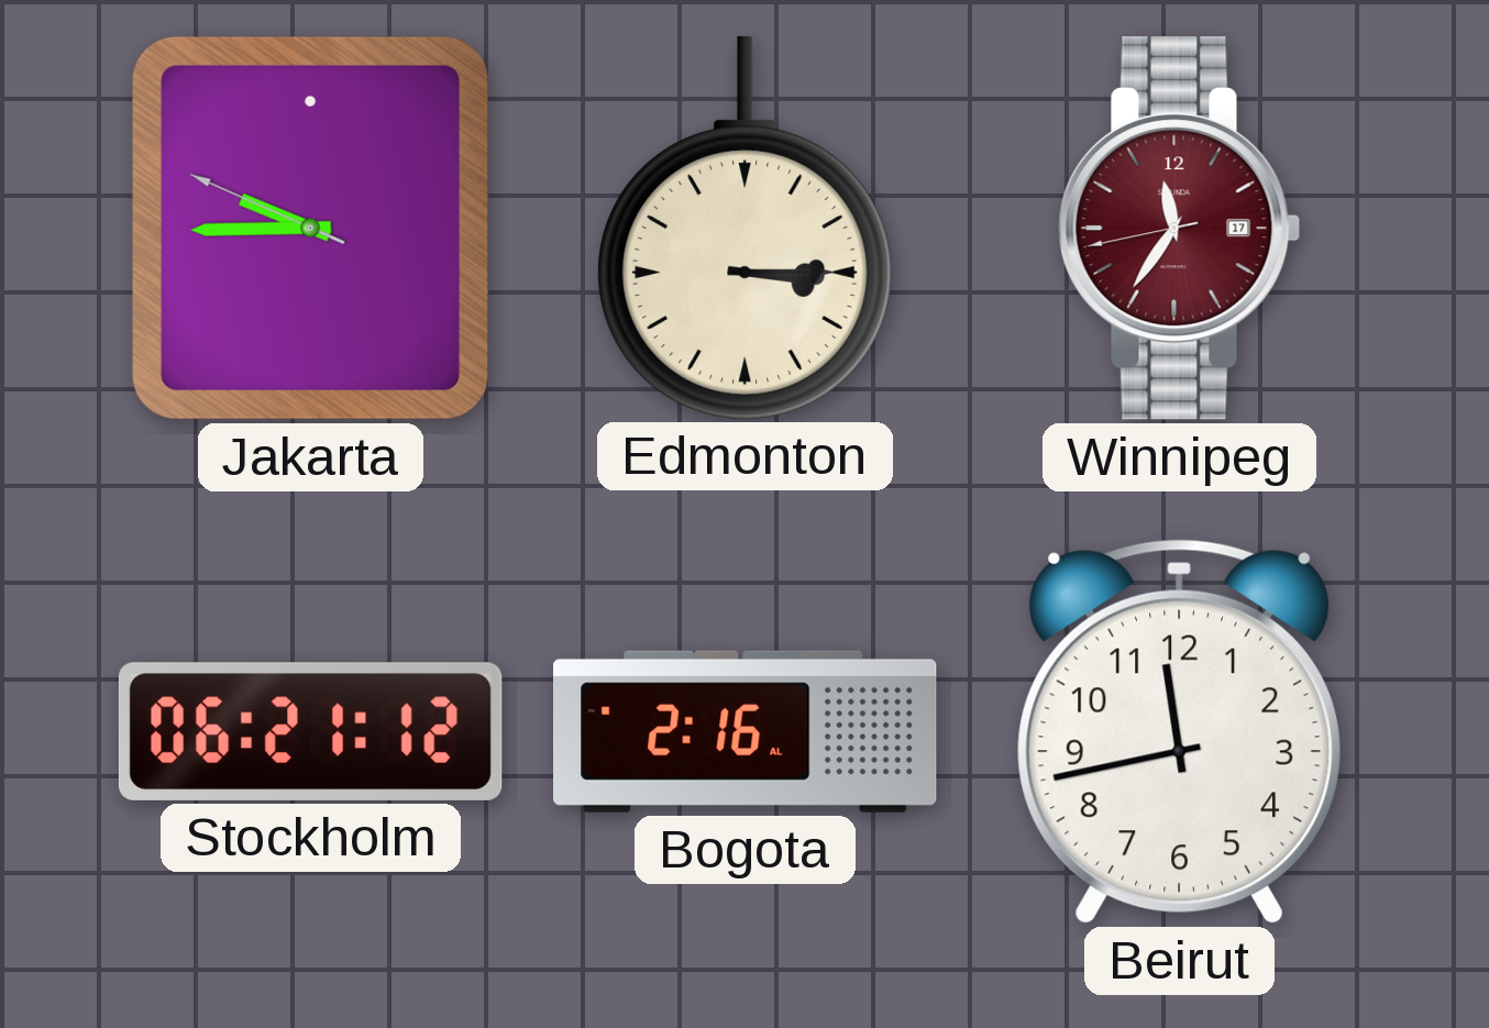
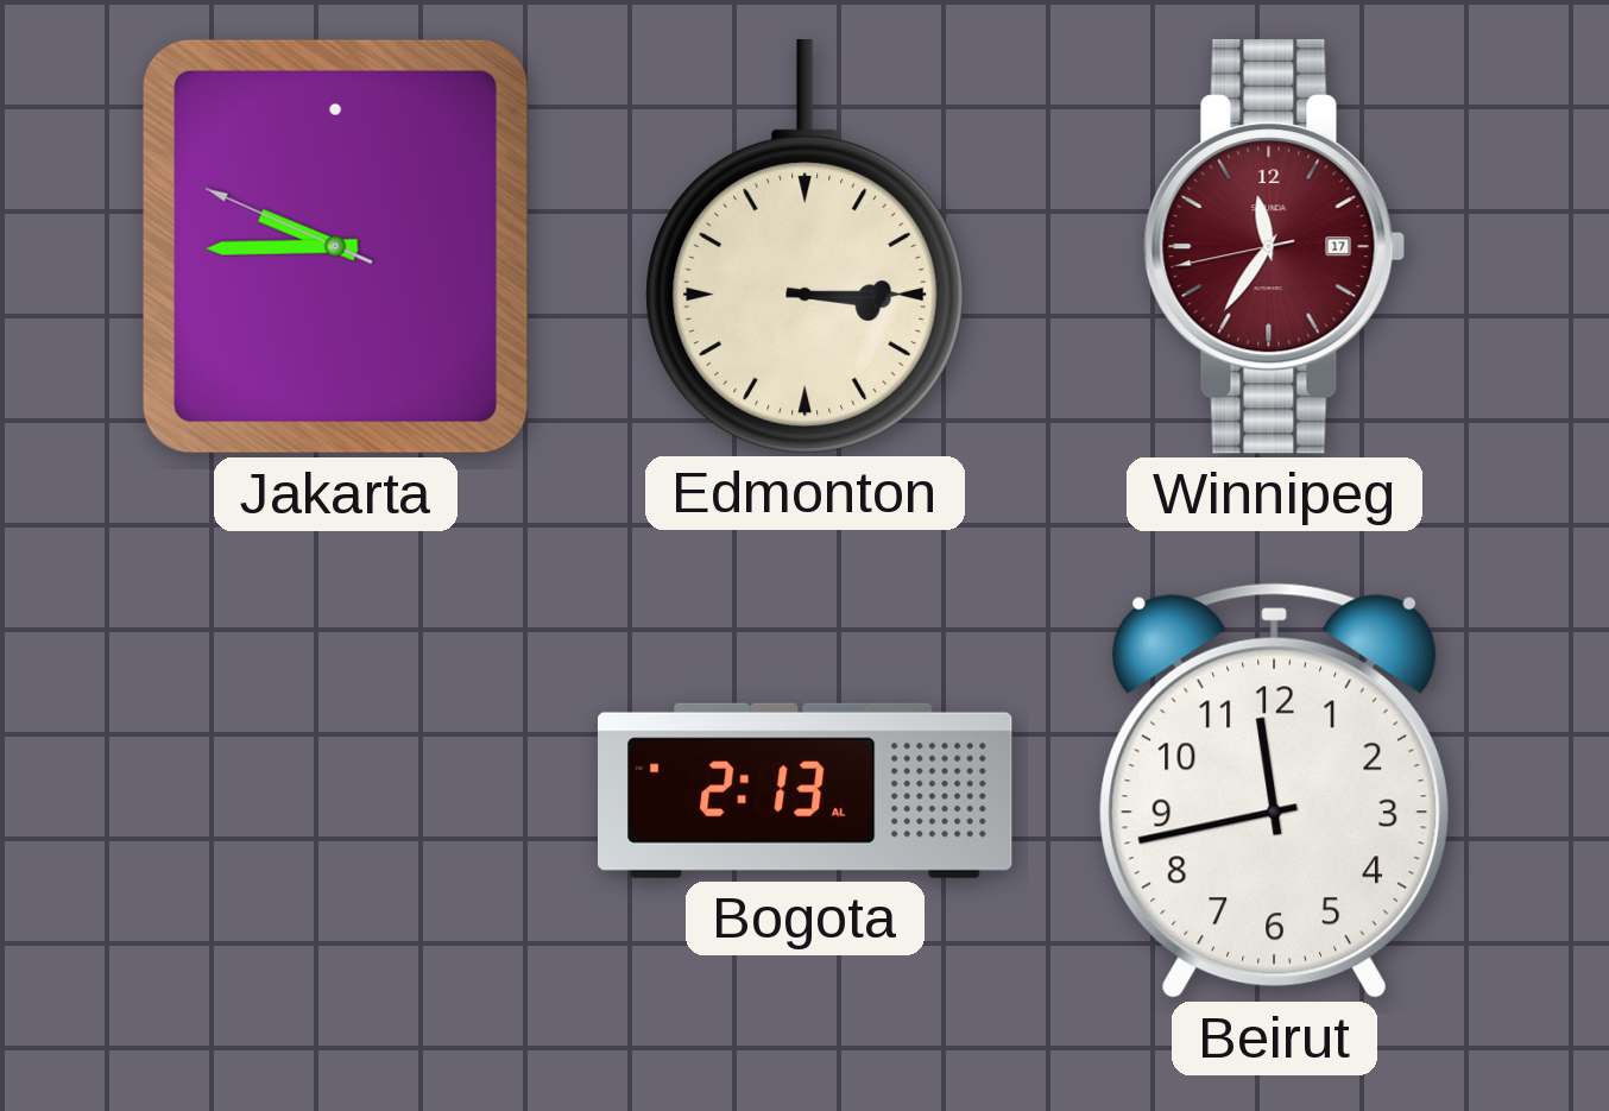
Stockholm: 06:21 -> none (310, 731)
Bogota: 2:16 -> 2:13 (806, 790)
